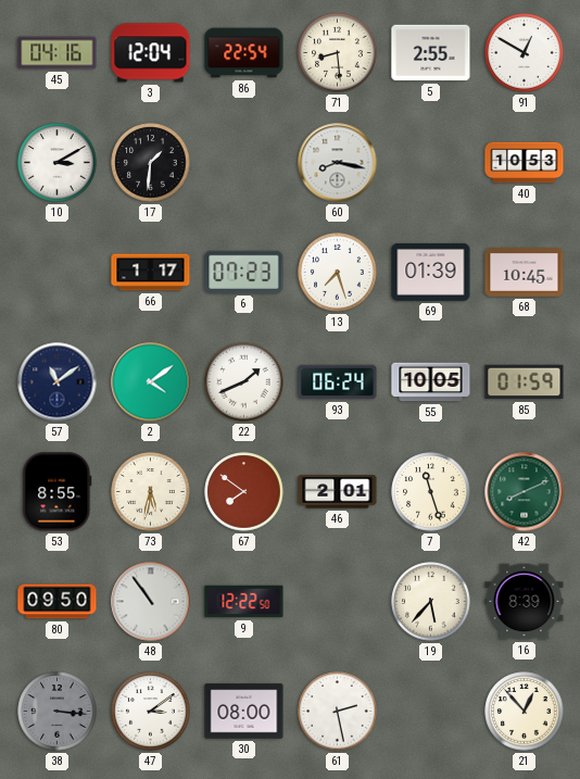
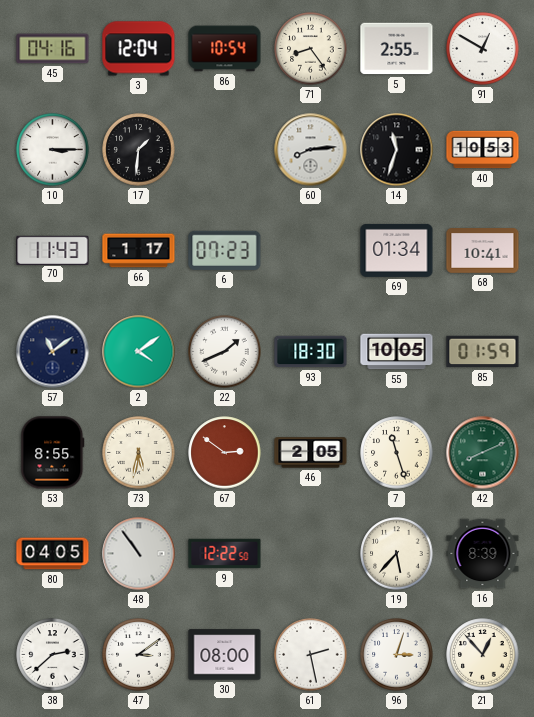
86: 22:54 -> 10:54 (225, 49)
71: 8:29 -> 8:24 (311, 49)
10: 3:10 -> 3:15 (53, 150)
60: 8:17 -> 8:14 (311, 150)
14: none -> 11:33 (397, 150)
70: none -> 11:43 (53, 250)
13: 7:27 -> none (338, 273)
69: 01:39 -> 01:34 (397, 250)
68: 10:45 -> 10:41 (483, 251)
93: 06:24 -> 18:30 (311, 352)
67: 7:51 -> 2:51 (225, 453)
46: 2:01 -> 2:05 (311, 453)
80: 09:50 -> 04:05 (53, 554)
38: 3:16 -> 2:38 (53, 655)
38 dial: grey -> white (53, 655)
96: none -> 3:03 (397, 655)
